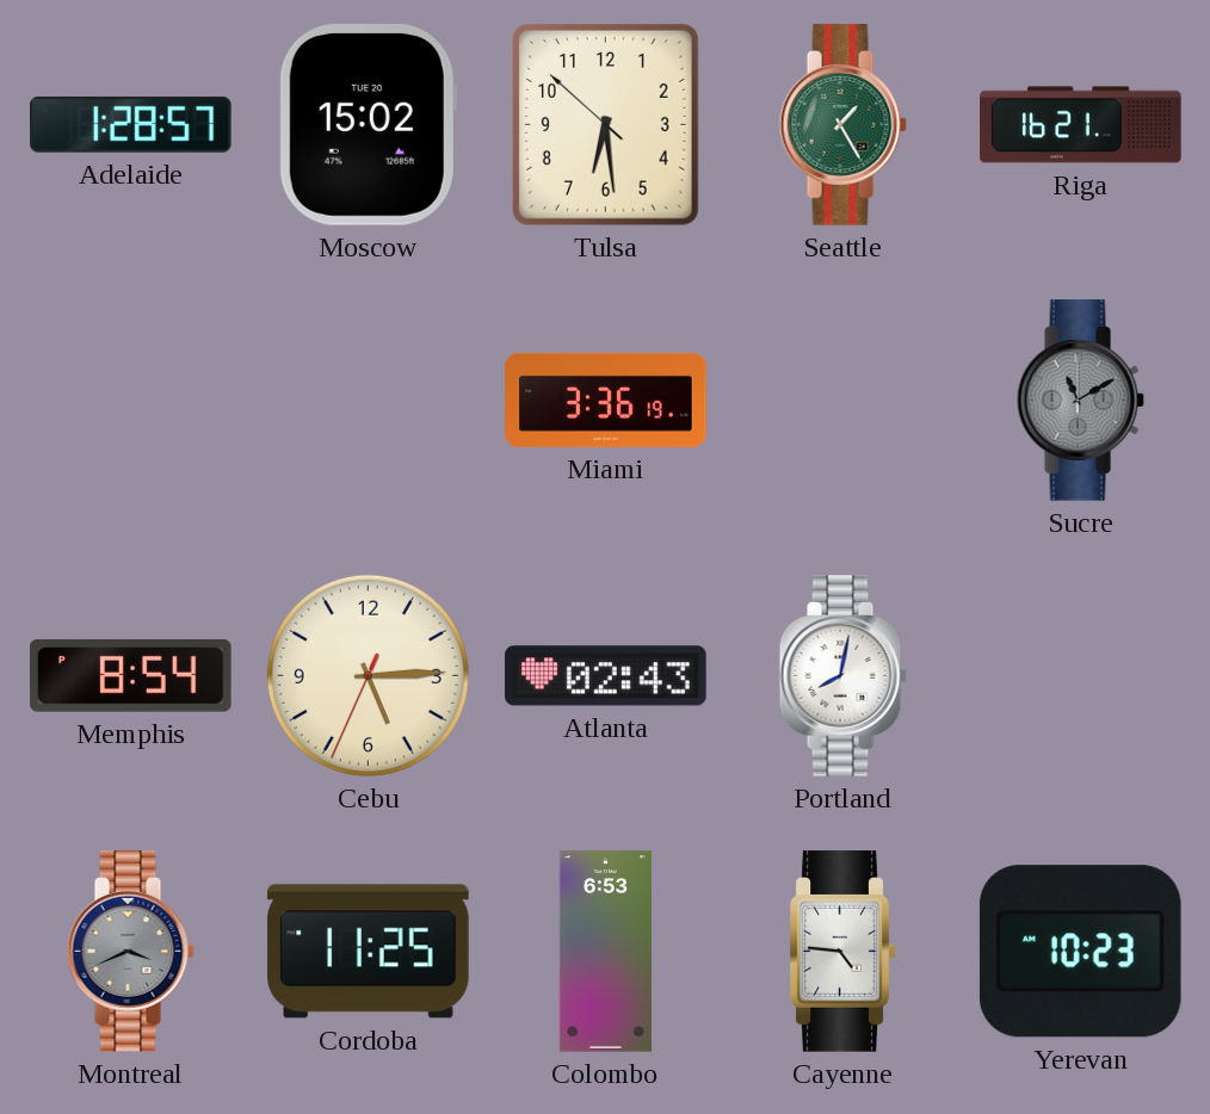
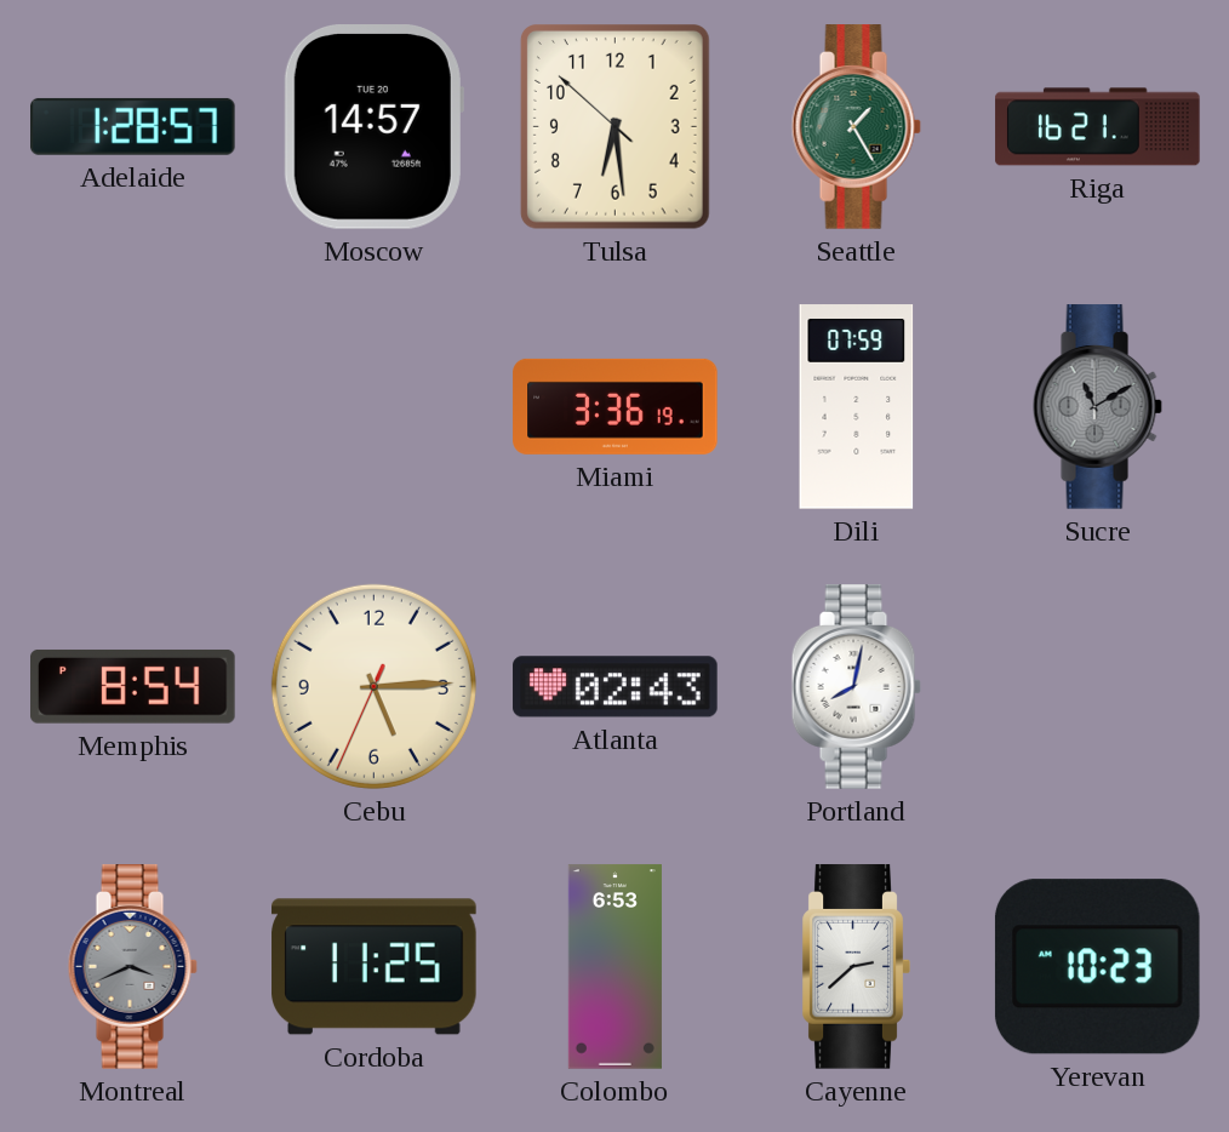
Moscow: 15:02 -> 14:57 (373, 127)
Dili: none -> 07:59 (857, 407)
Cayenne: 4:46 -> 2:38 (856, 967)
